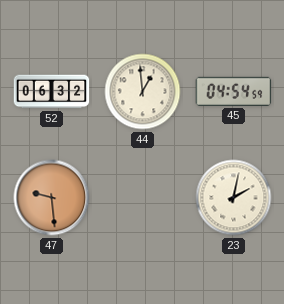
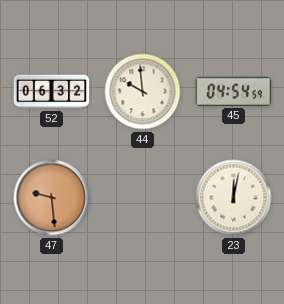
44: 12:59 -> 9:59 (143, 92)
23: 2:02 -> 12:02 (234, 198)
